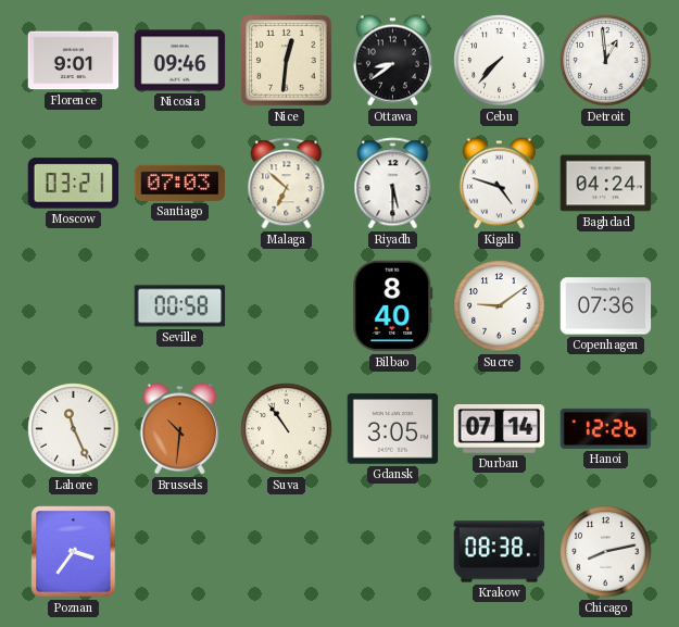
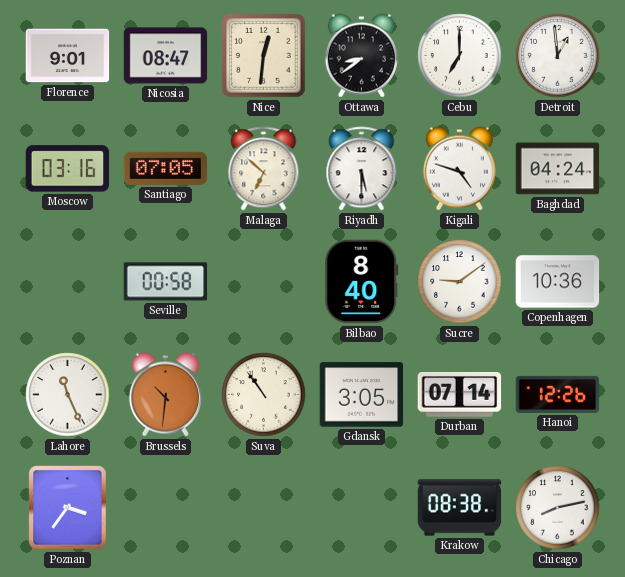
Nicosia: 09:46 -> 08:47 (166, 56)
Cebu: 7:37 -> 7:00 (460, 56)
Moscow: 03:21 -> 03:16 (68, 169)
Santiago: 07:03 -> 07:05 (166, 168)
Copenhagen: 07:36 -> 10:36 (558, 282)
